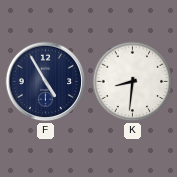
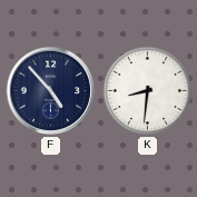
F: 4:55 -> 4:53 (51, 91)
